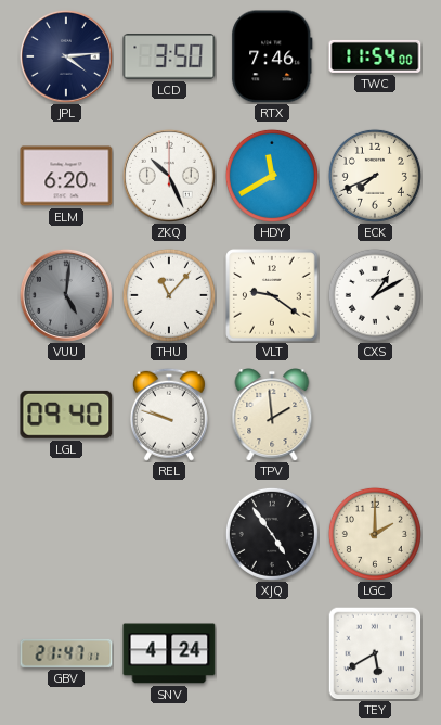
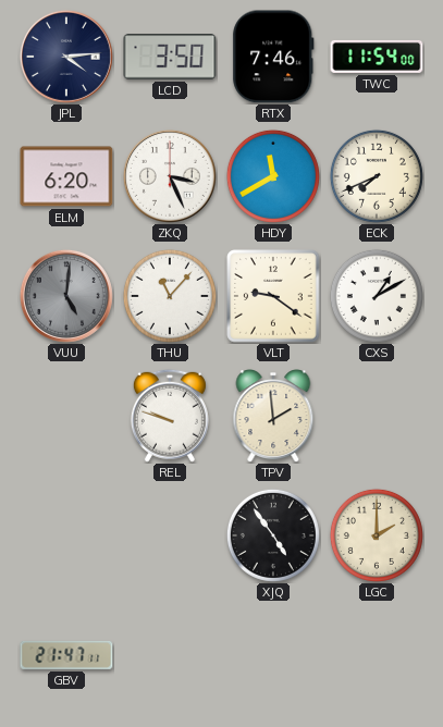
ZKQ: 10:26 -> 3:26 (170, 176)
LGL: 09:40 -> none (66, 415)
SNV: 4:24 -> none (169, 653)
TEY: 5:40 -> none (375, 653)
